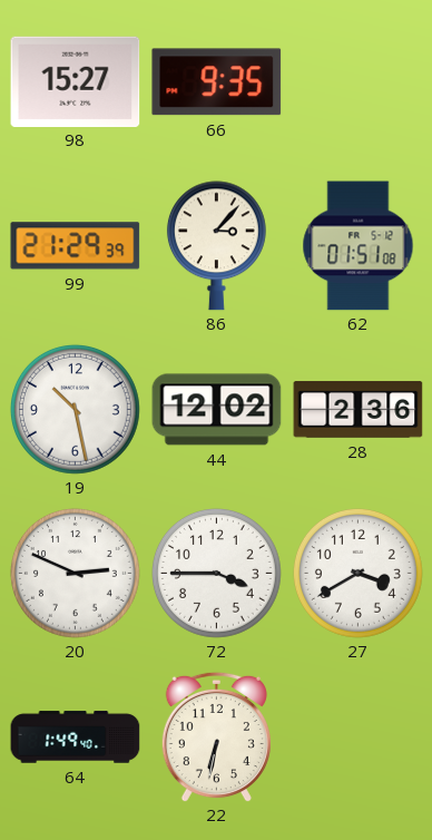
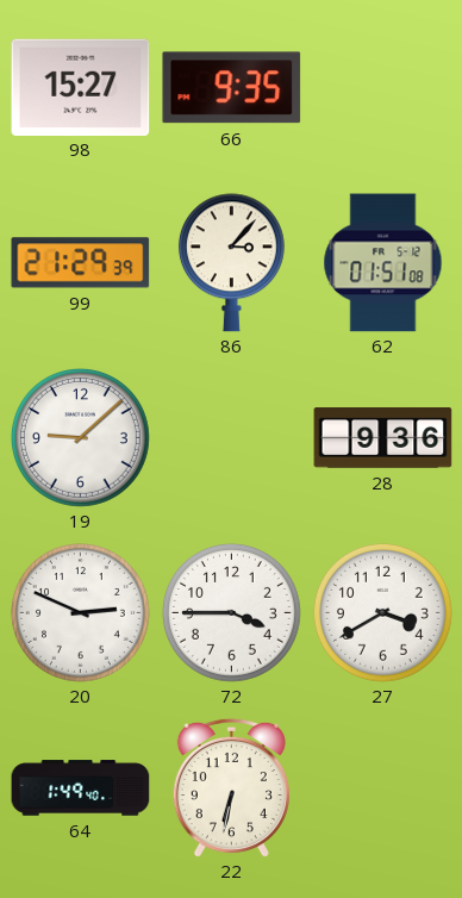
19: 10:28 -> 9:08 (80, 437)
44: 12:02 -> none (217, 410)
28: 2:36 -> 9:36 (383, 438)
